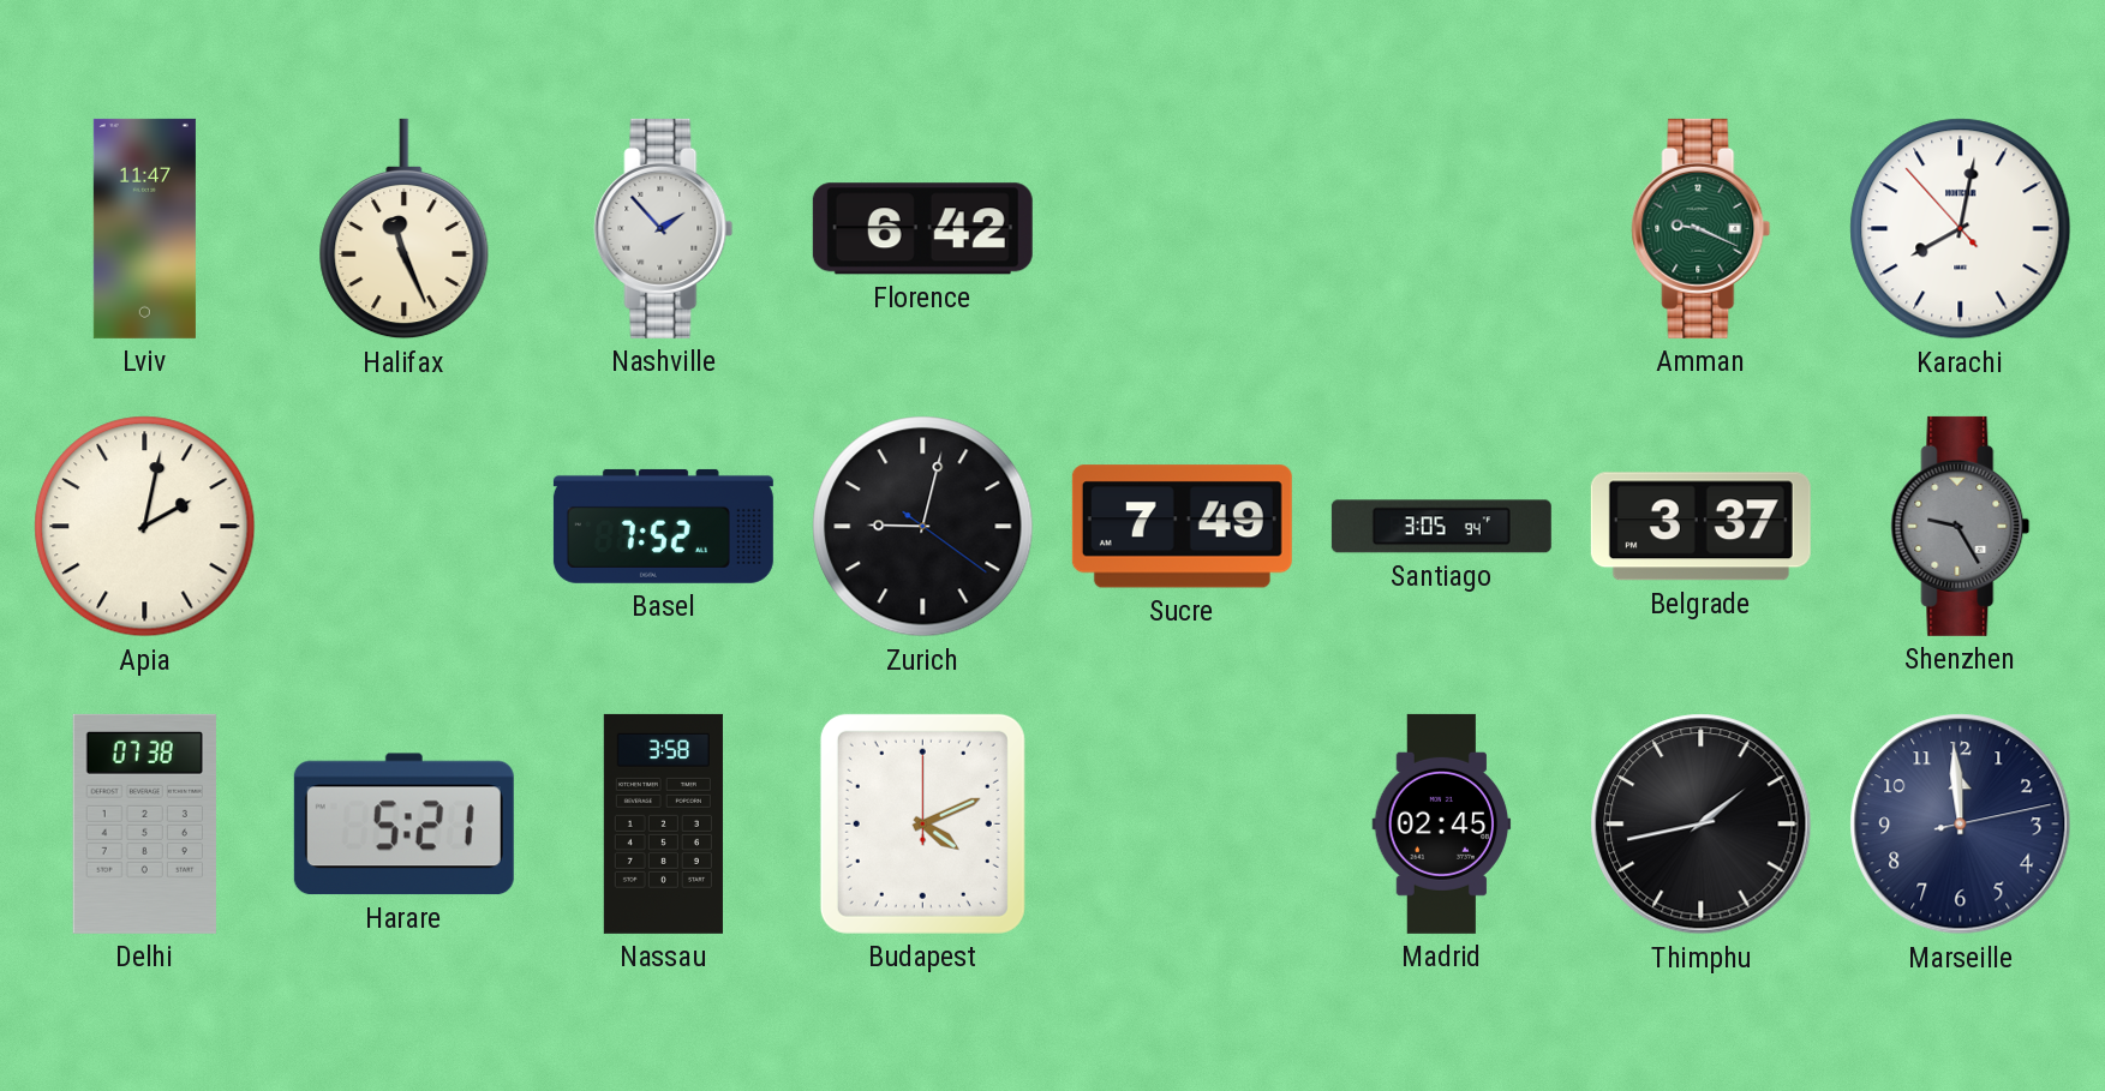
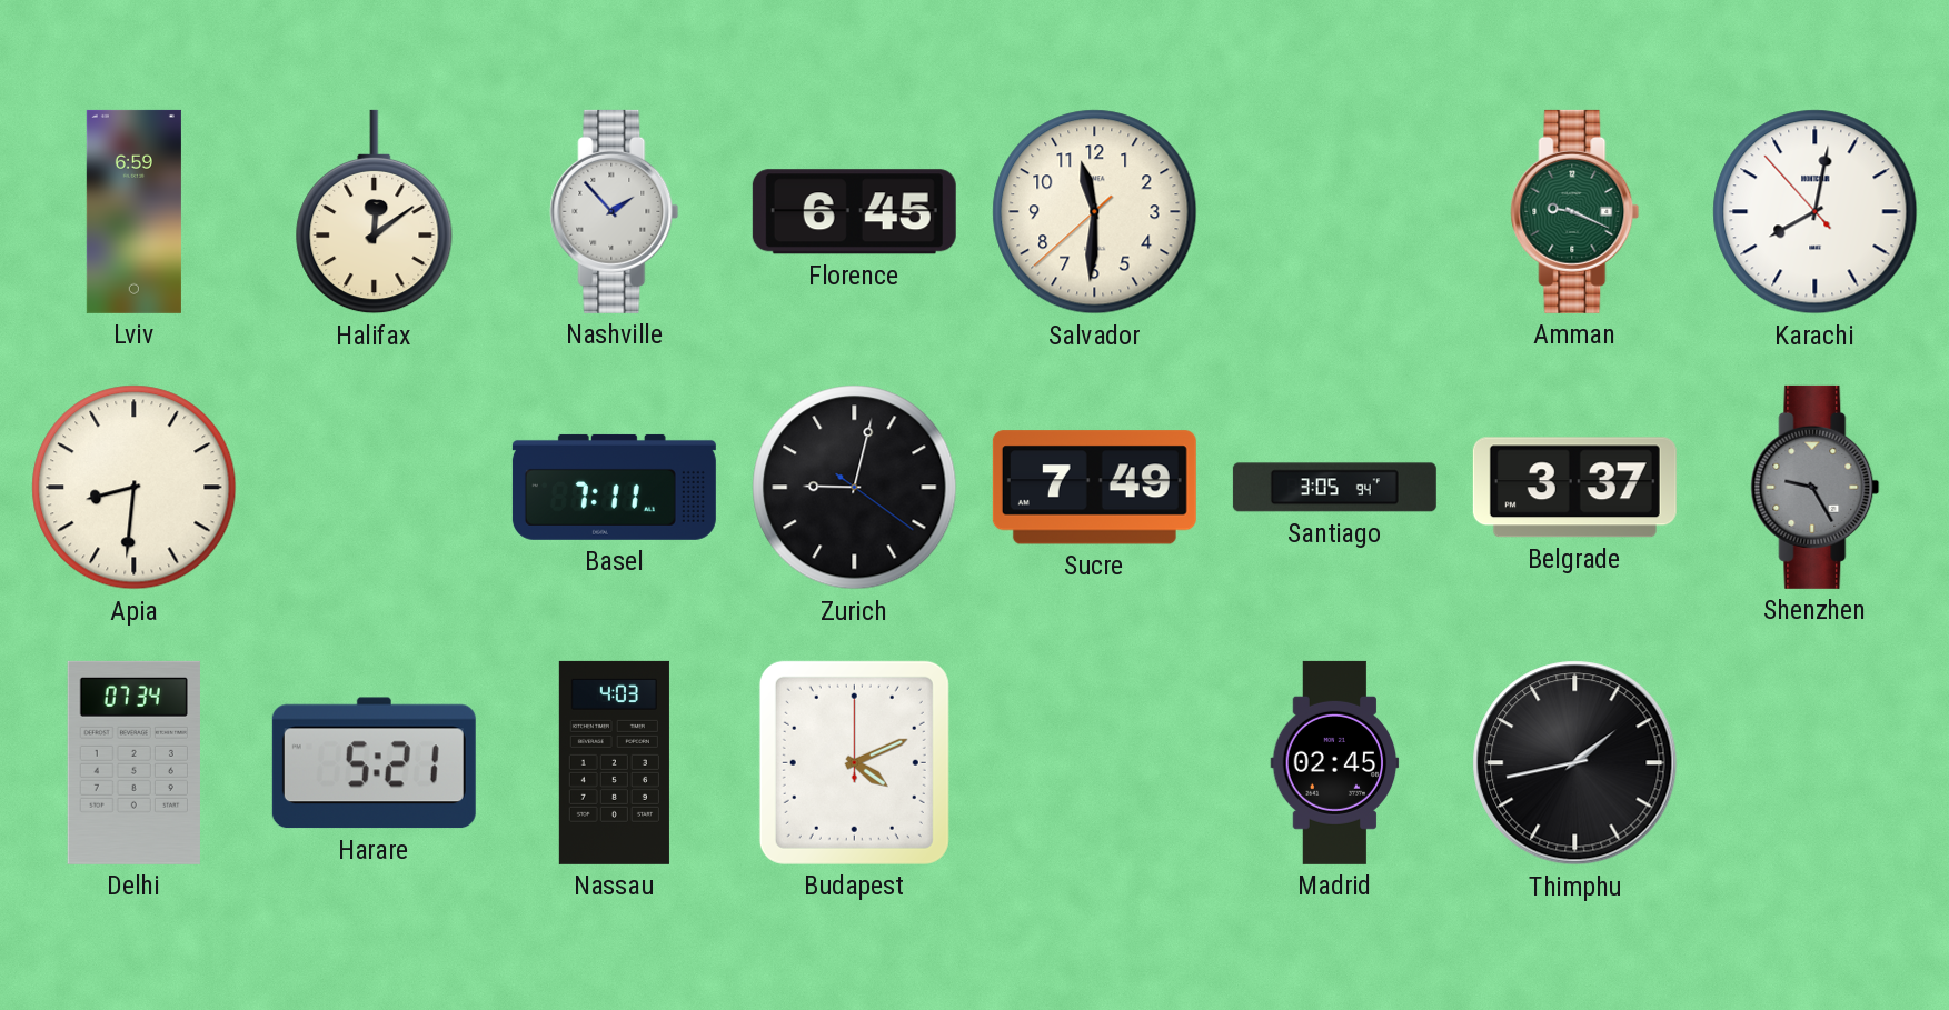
Lviv: 11:47 -> 6:59 (133, 211)
Halifax: 11:26 -> 12:09 (375, 212)
Florence: 6:42 -> 6:45 (854, 212)
Salvador: none -> 11:30 (1095, 212)
Apia: 2:02 -> 8:31 (135, 488)
Basel: 7:52 -> 7:11 (614, 487)
Delhi: 07:38 -> 07:34 (133, 762)
Nassau: 3:58 -> 4:03 (614, 762)
Marseille: 11:59 -> none (1961, 825)
